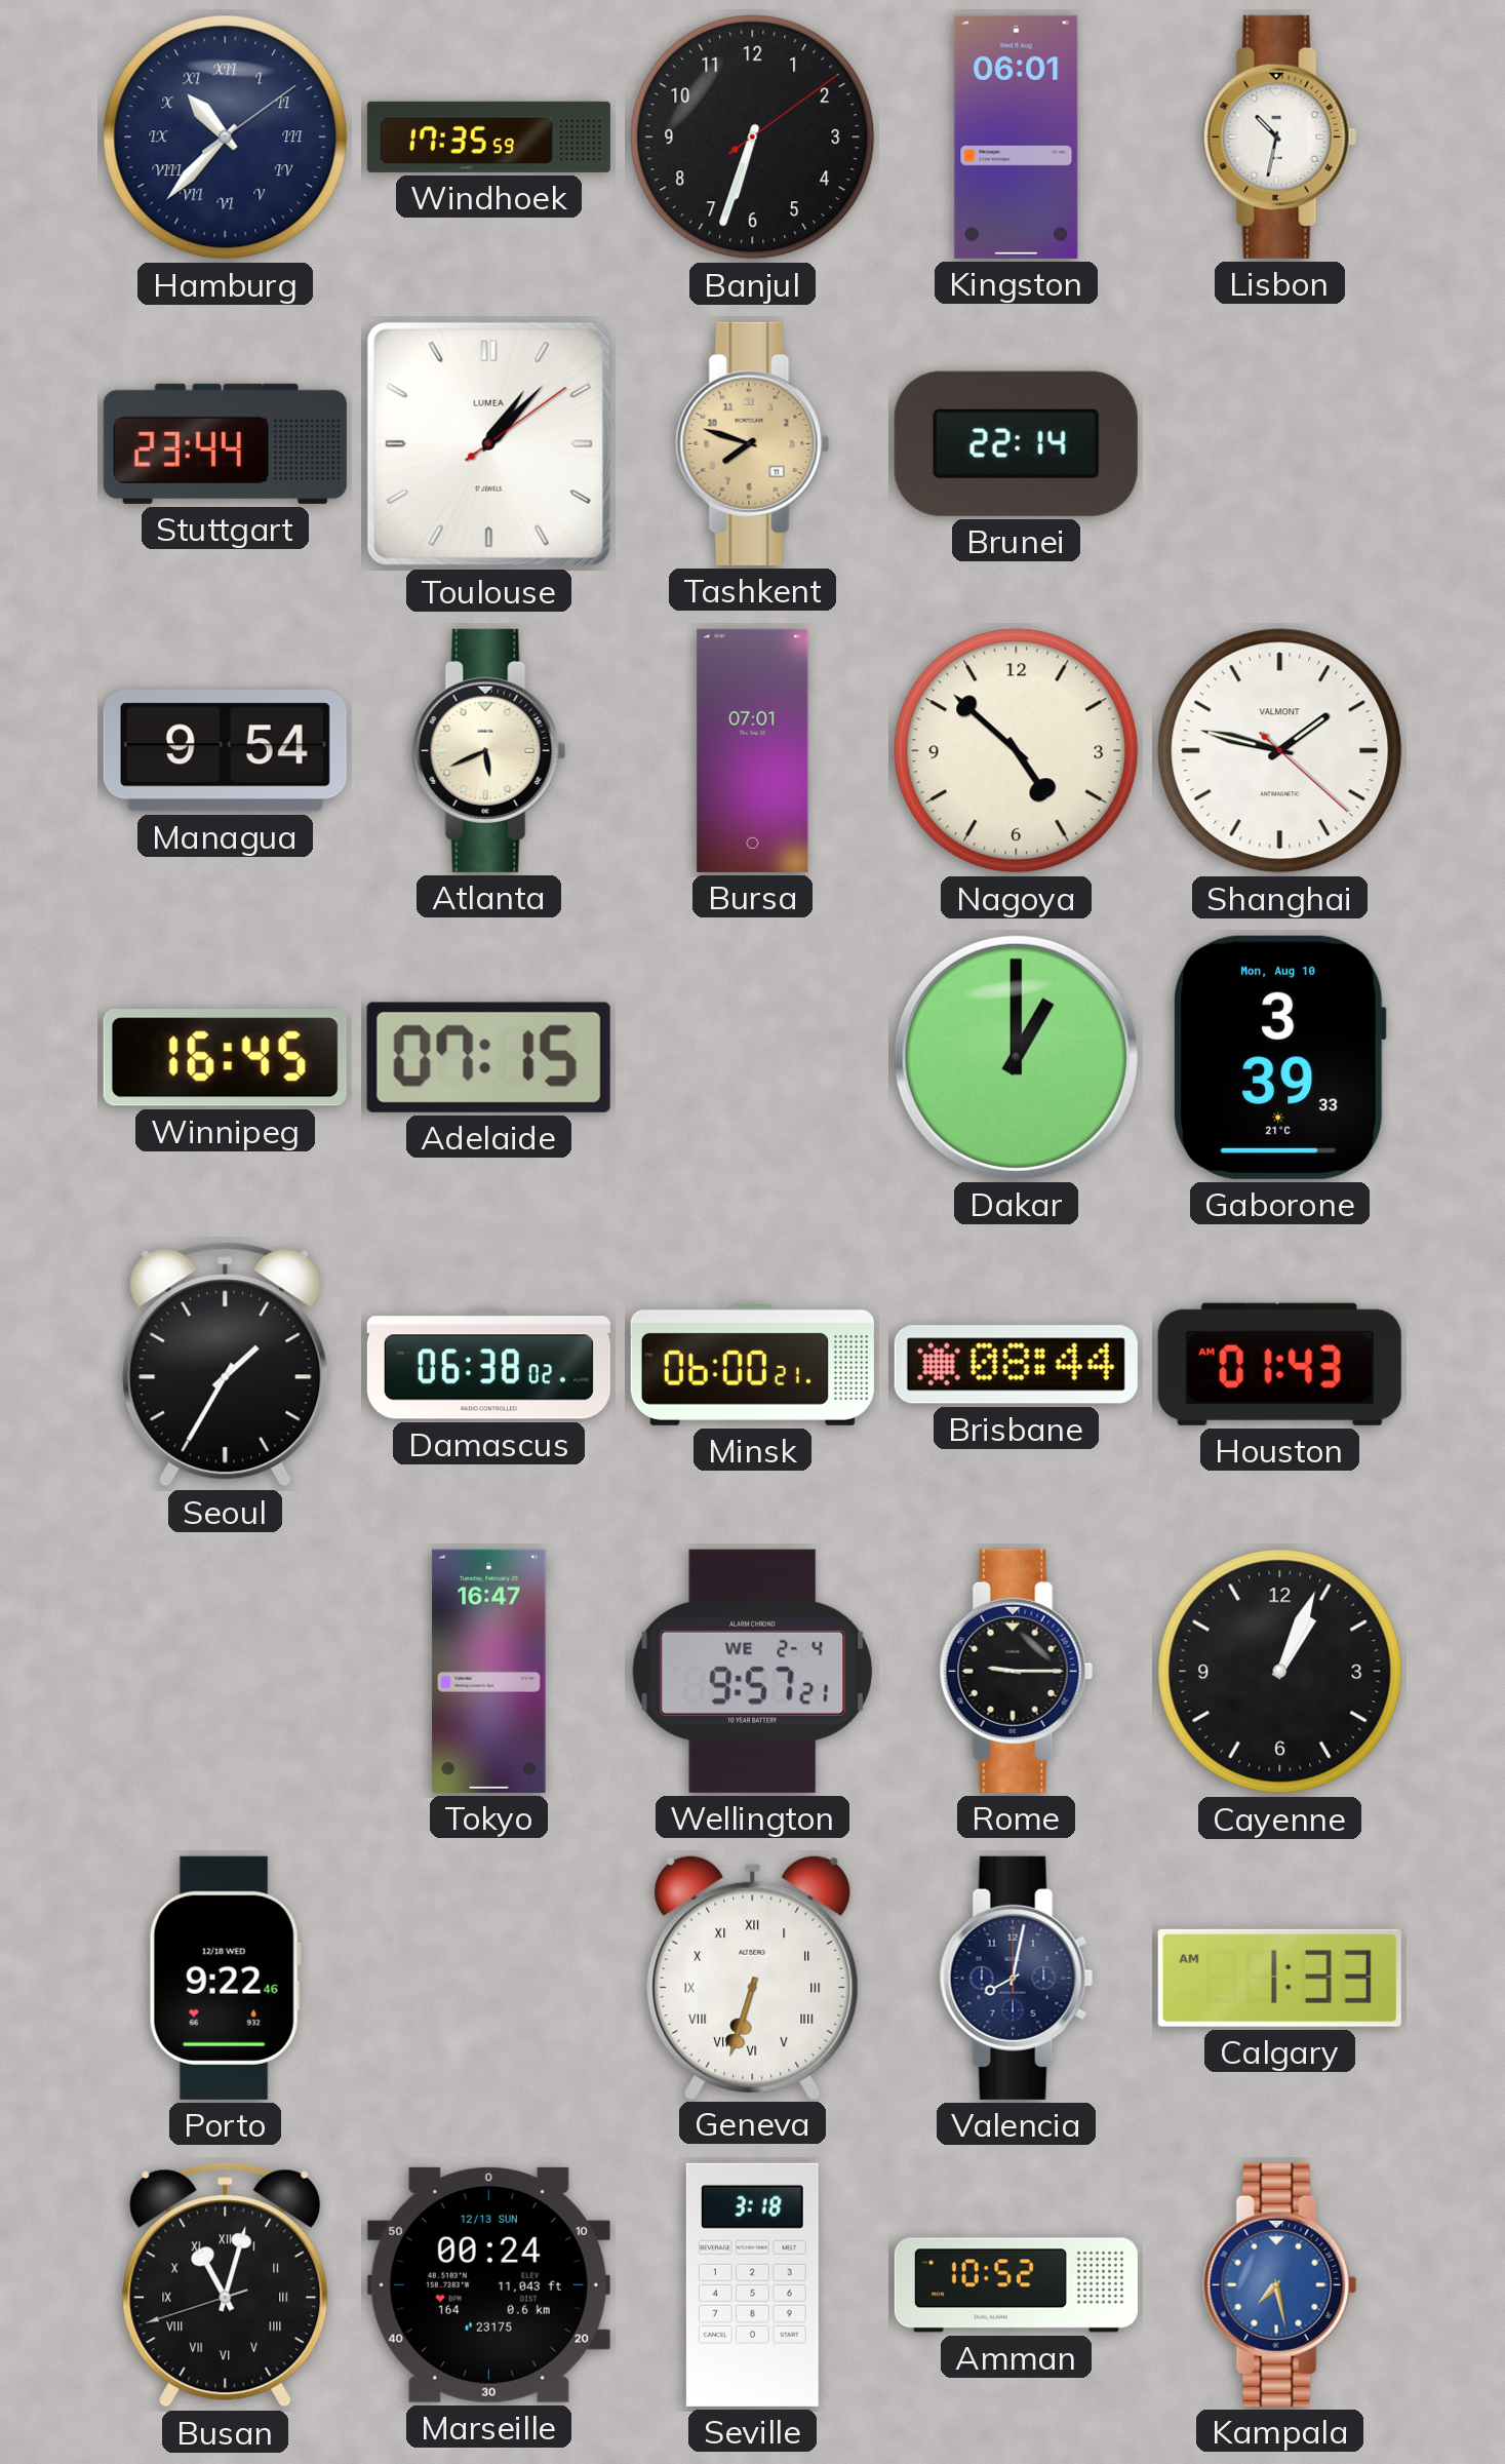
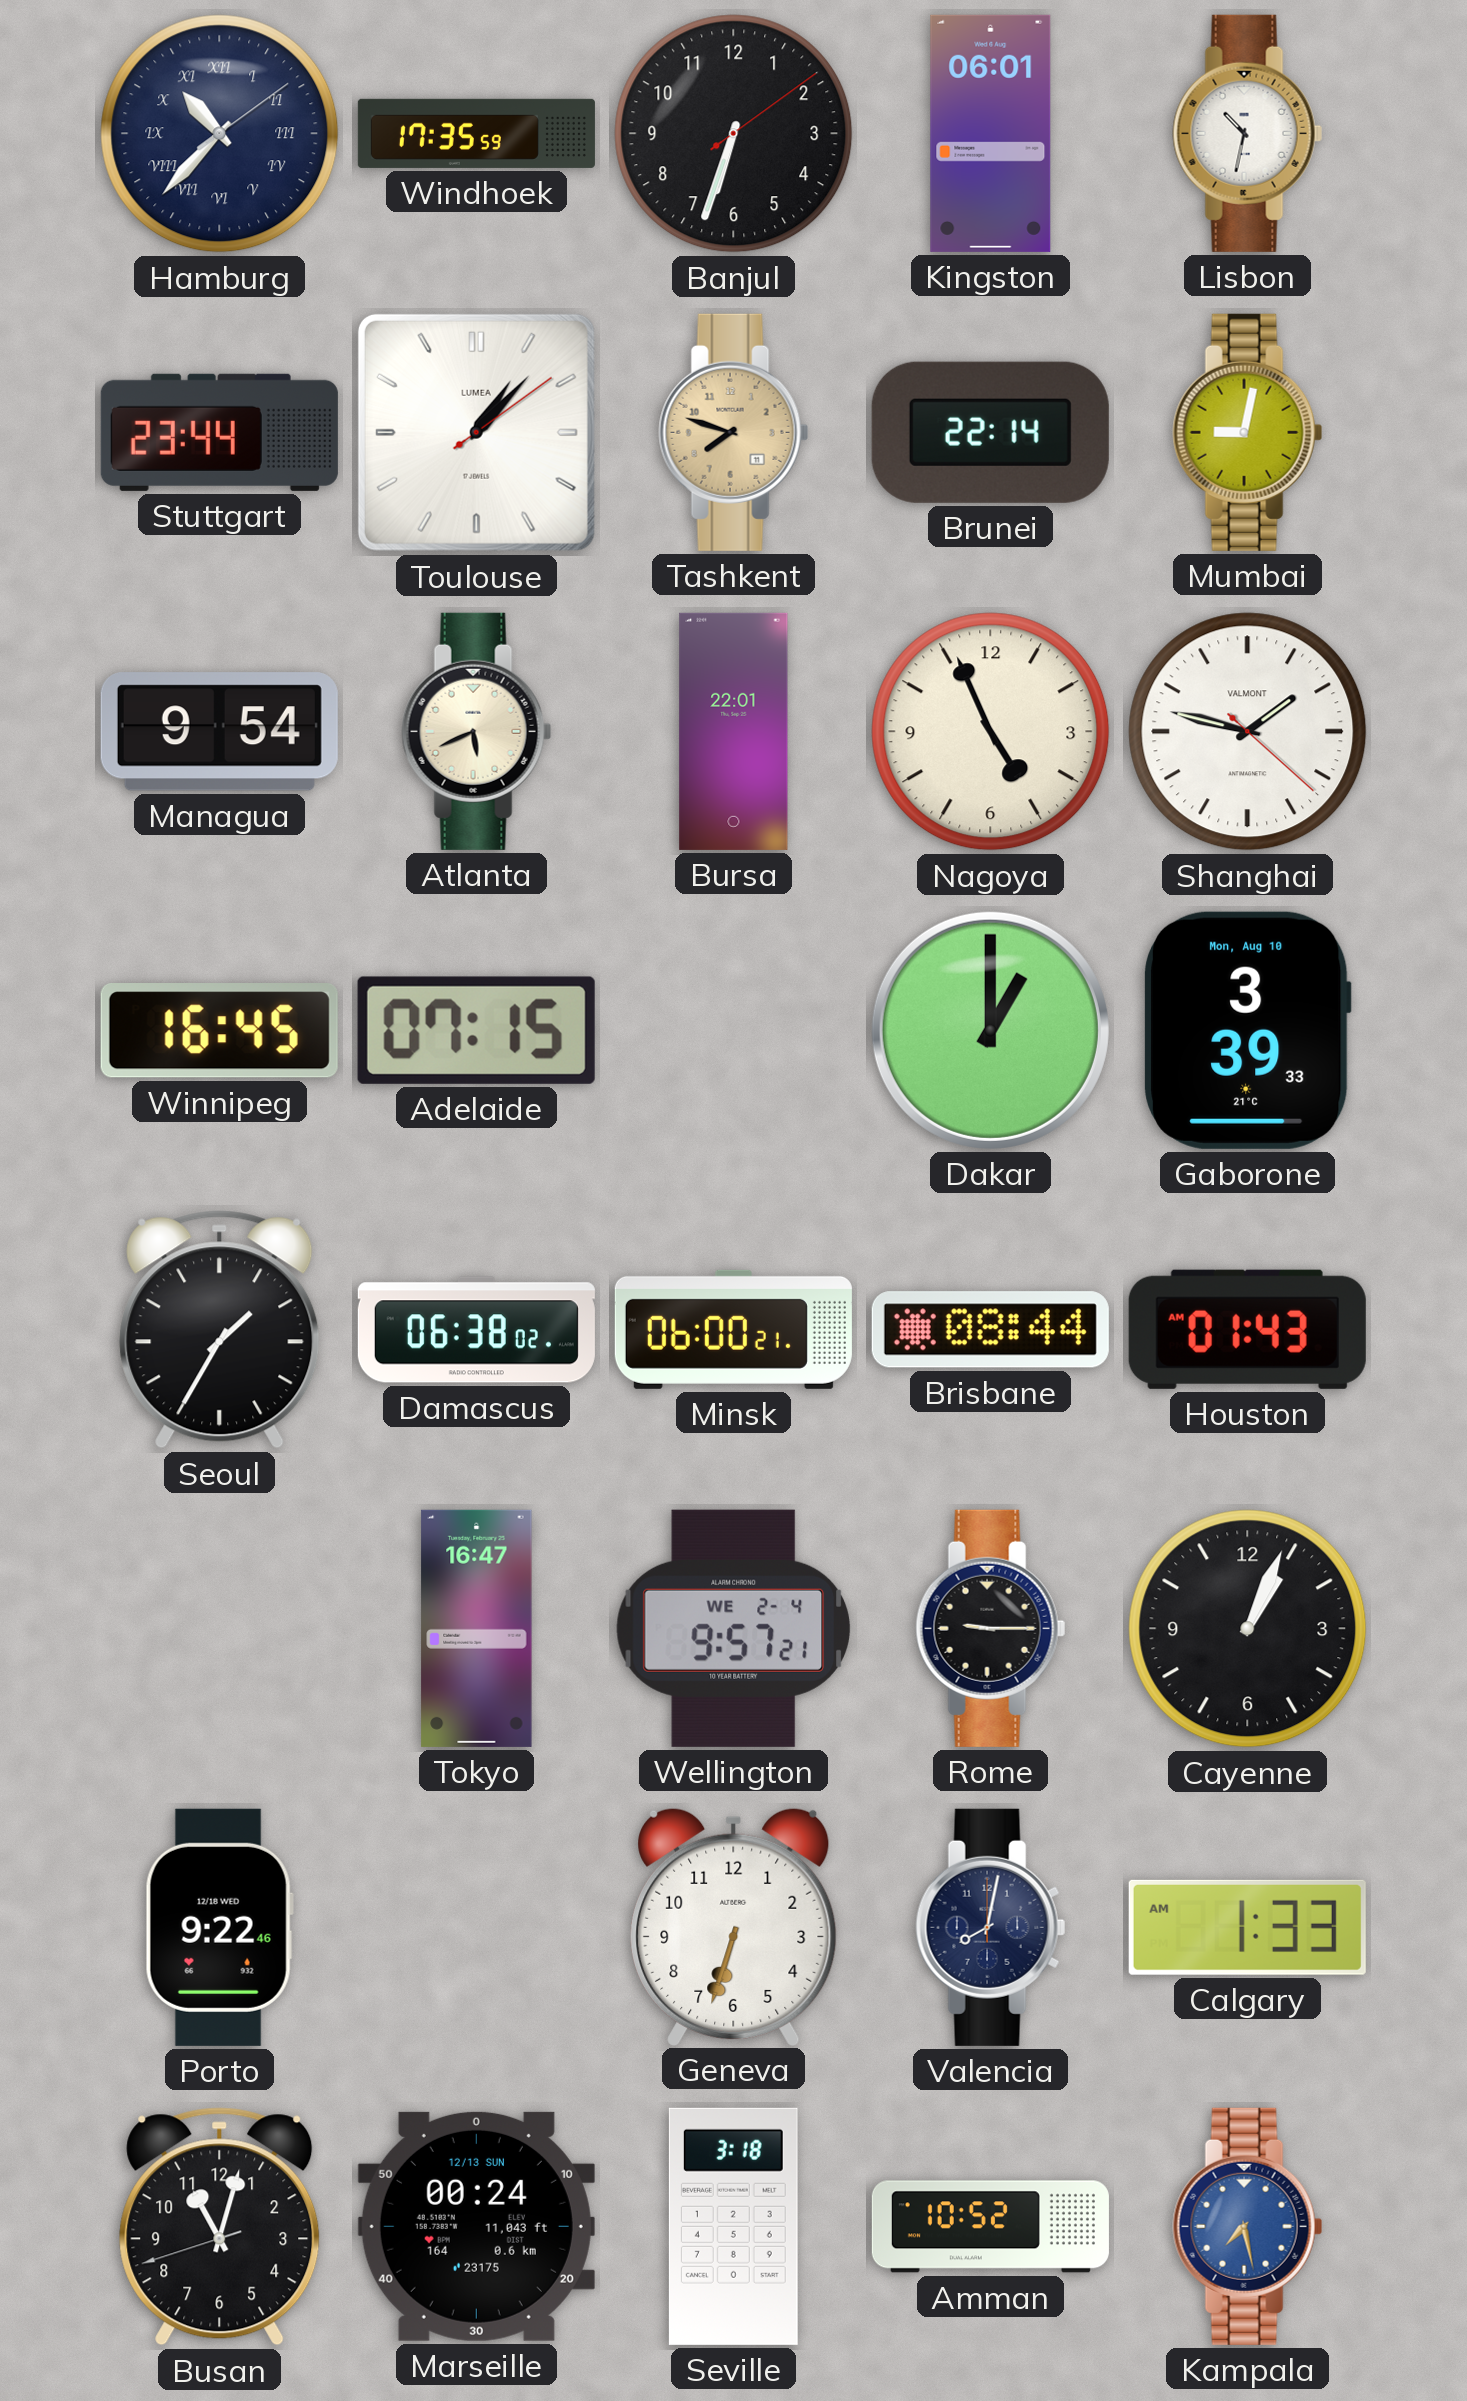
Mumbai: none -> 9:02 (1248, 432)
Bursa: 07:01 -> 22:01 (734, 731)
Nagoya: 4:52 -> 4:56 (991, 732)
Geneva numerals: Roman -> Arabic (734, 1927)
Busan numerals: Roman -> Arabic (220, 2227)
